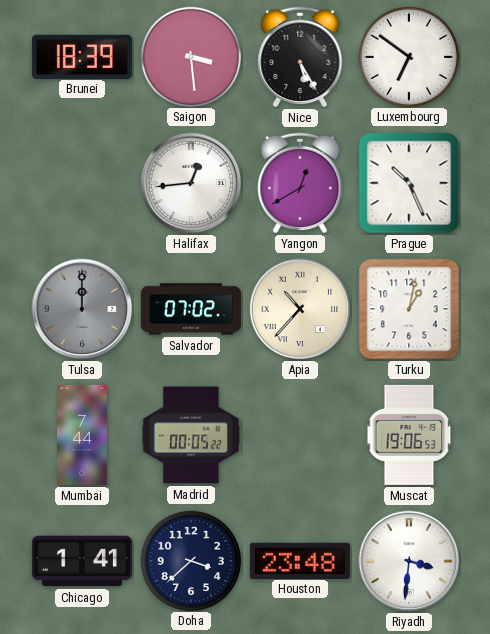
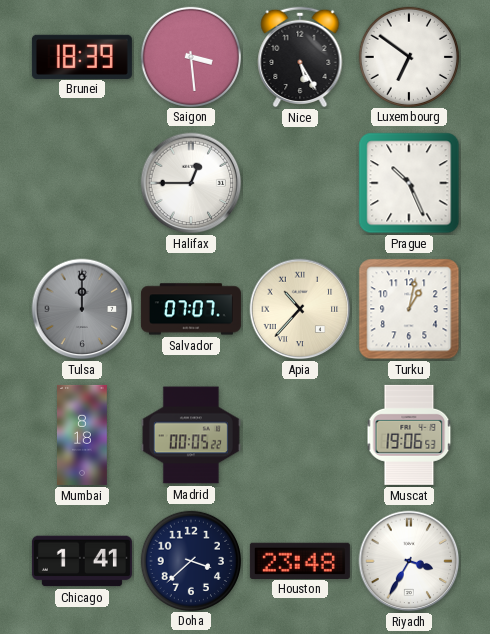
Halifax: 12:44 -> 12:45 (191, 183)
Yangon: 12:40 -> none (300, 183)
Salvador: 07:02 -> 07:07 (191, 309)
Mumbai: 7:44 -> 8:18 (83, 435)
Riyadh: 3:31 -> 3:35 (409, 561)
